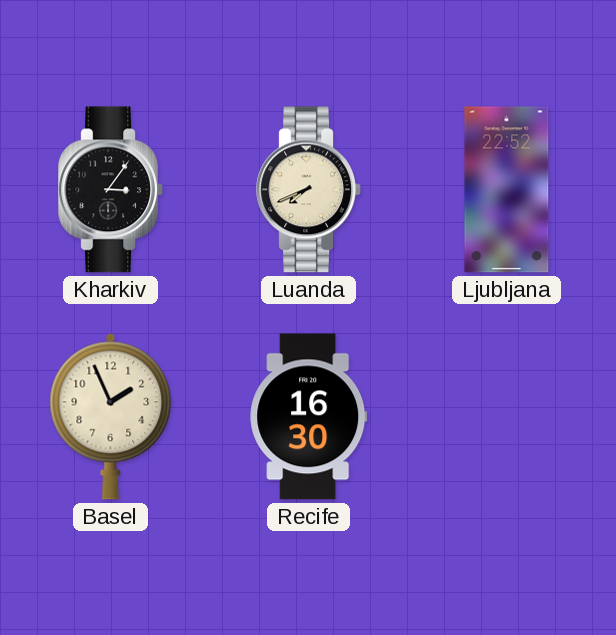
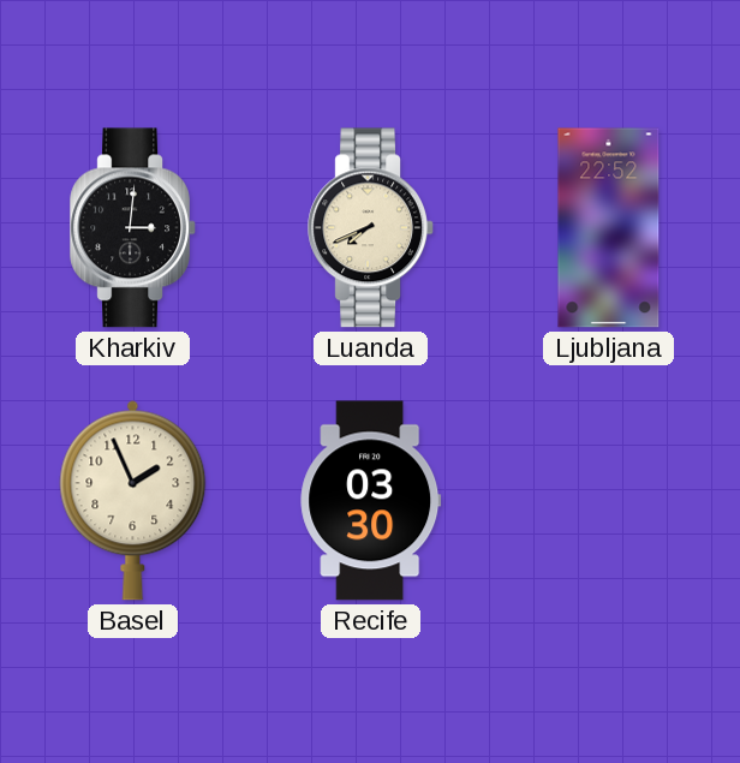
Kharkiv: 3:06 -> 3:01 (132, 228)
Recife: 16:30 -> 03:30 (371, 501)
